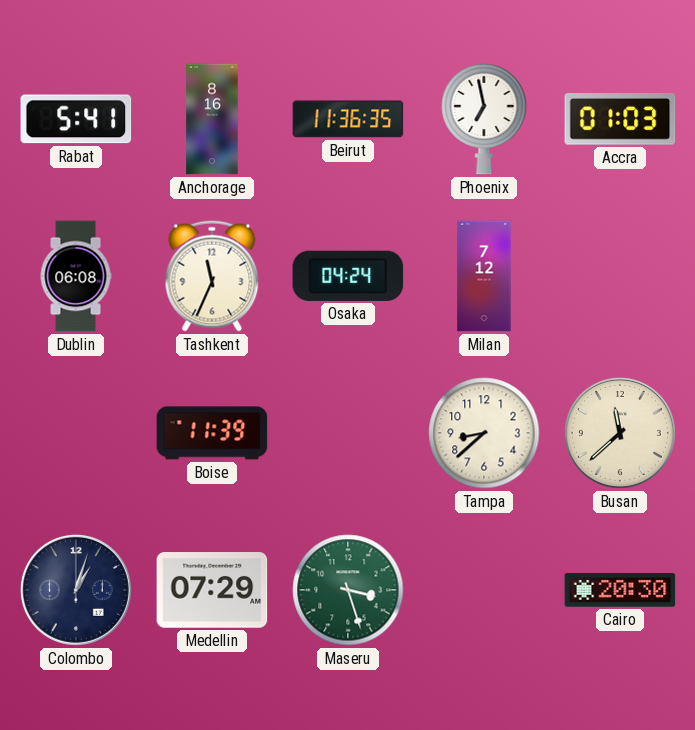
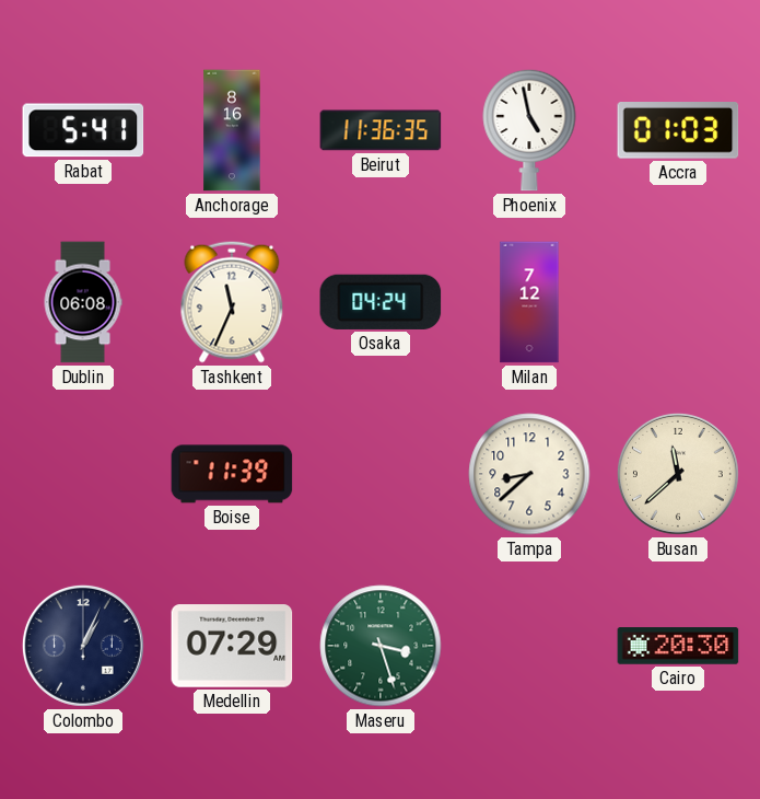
Phoenix: 6:58 -> 4:58 (529, 130)
Colombo: 1:03 -> 1:04 (83, 646)
